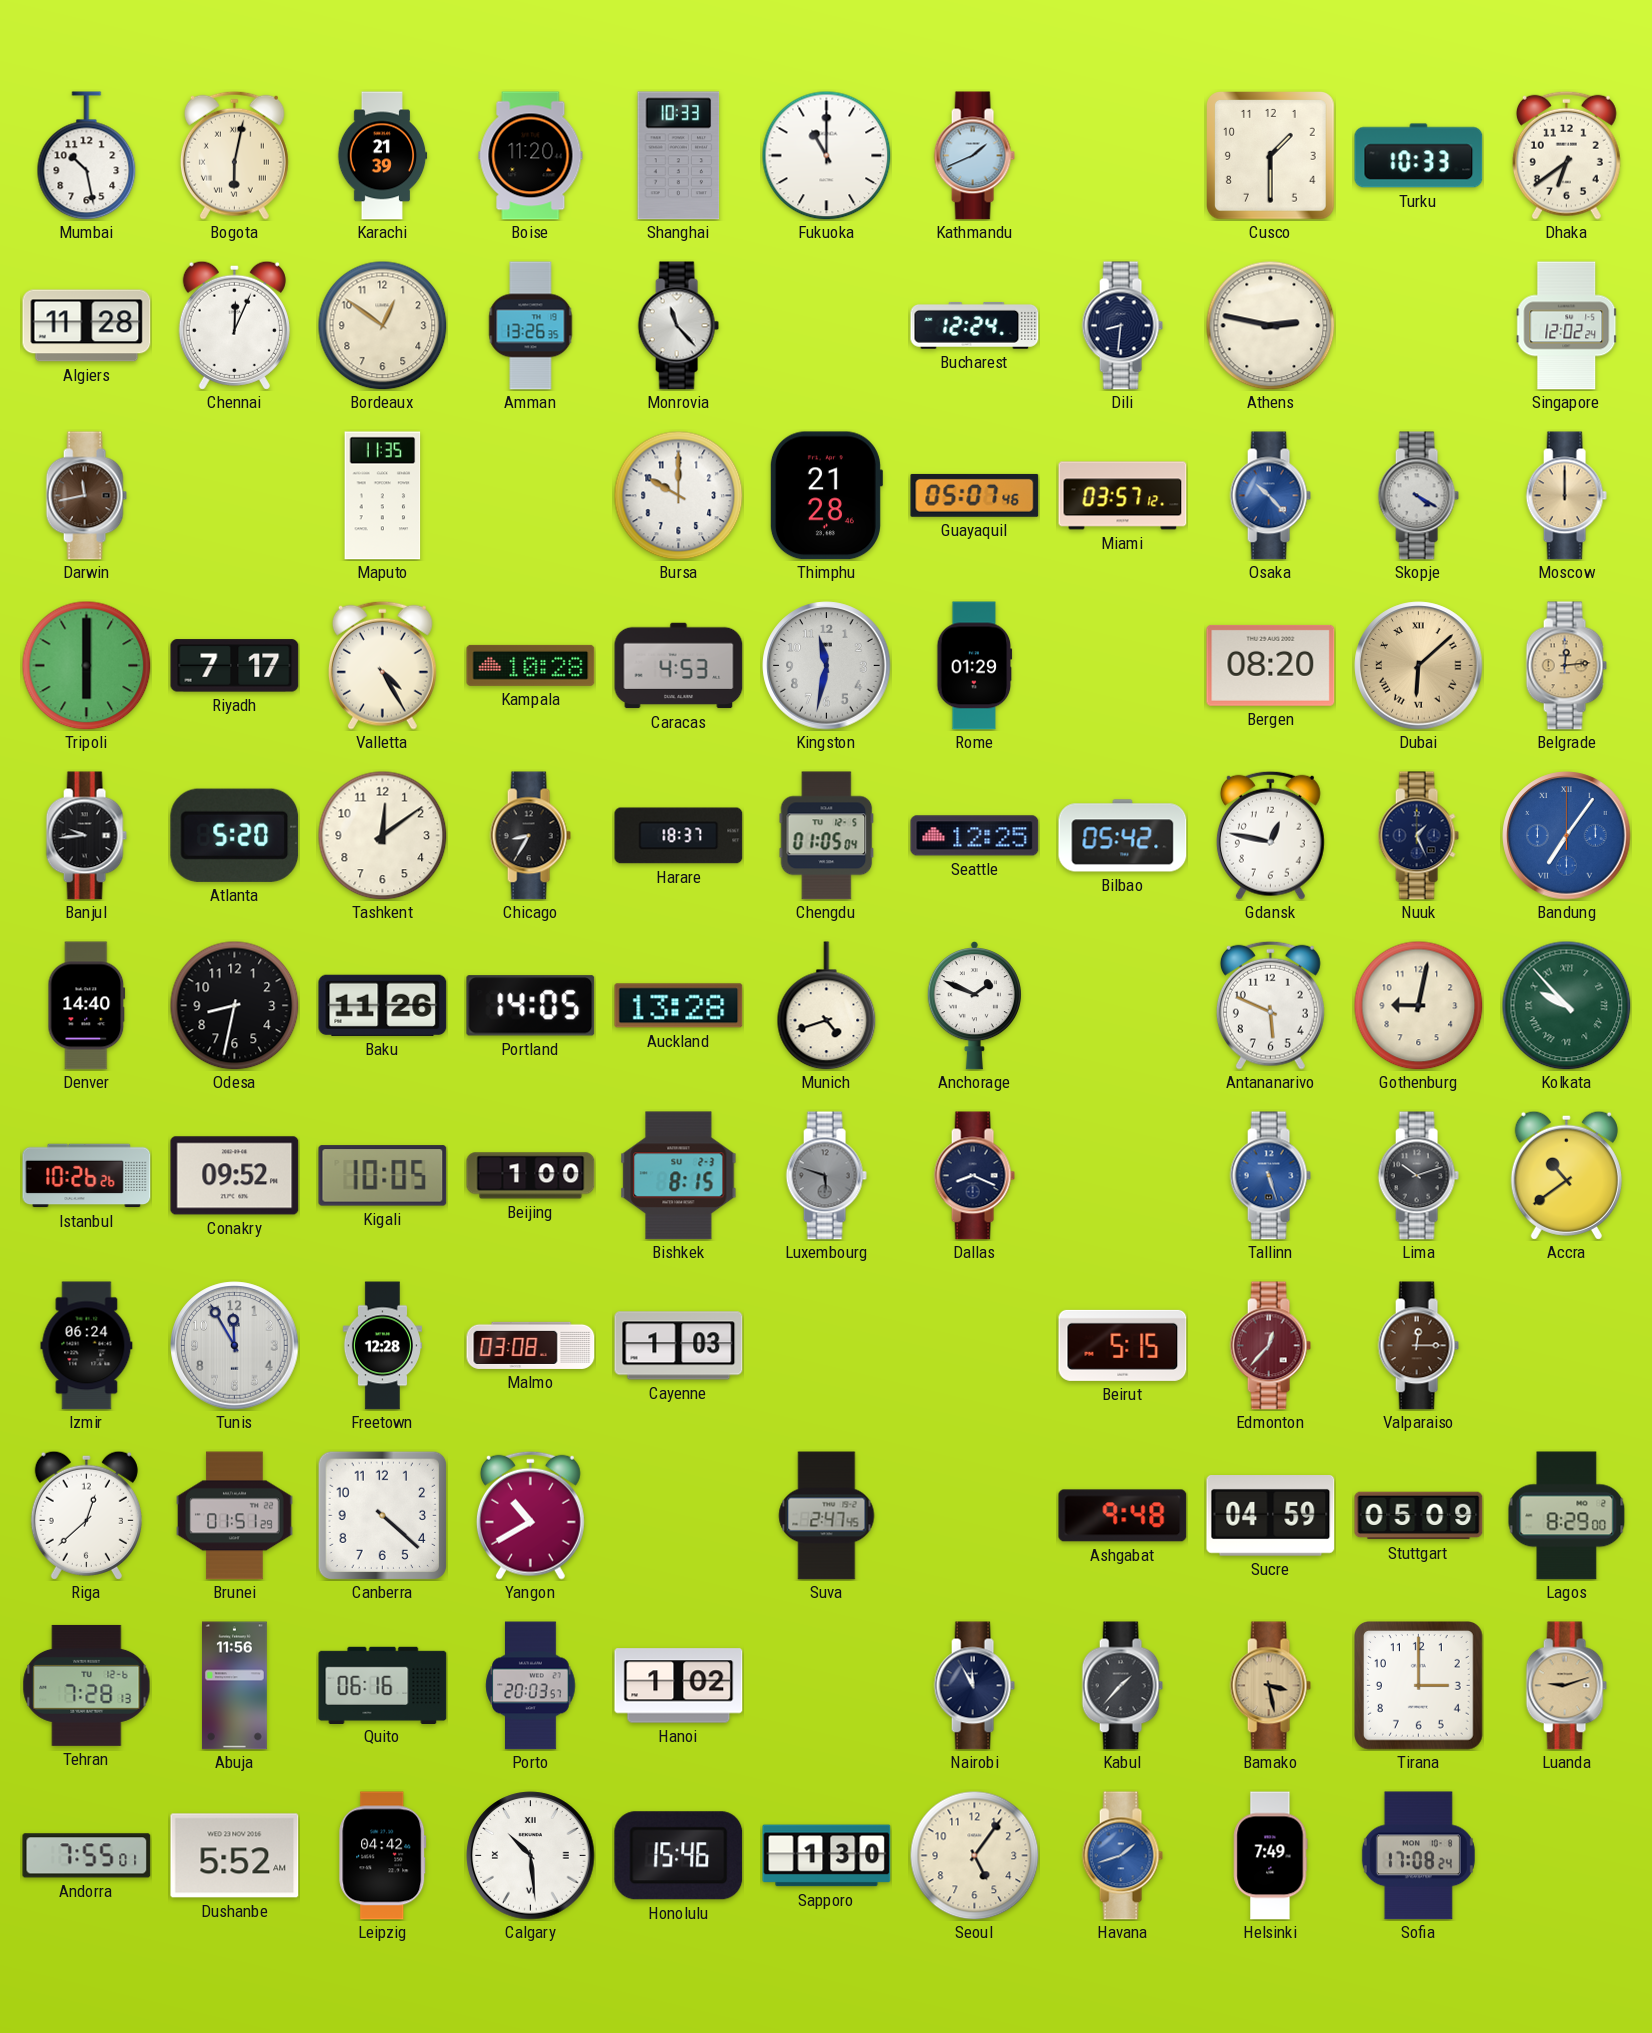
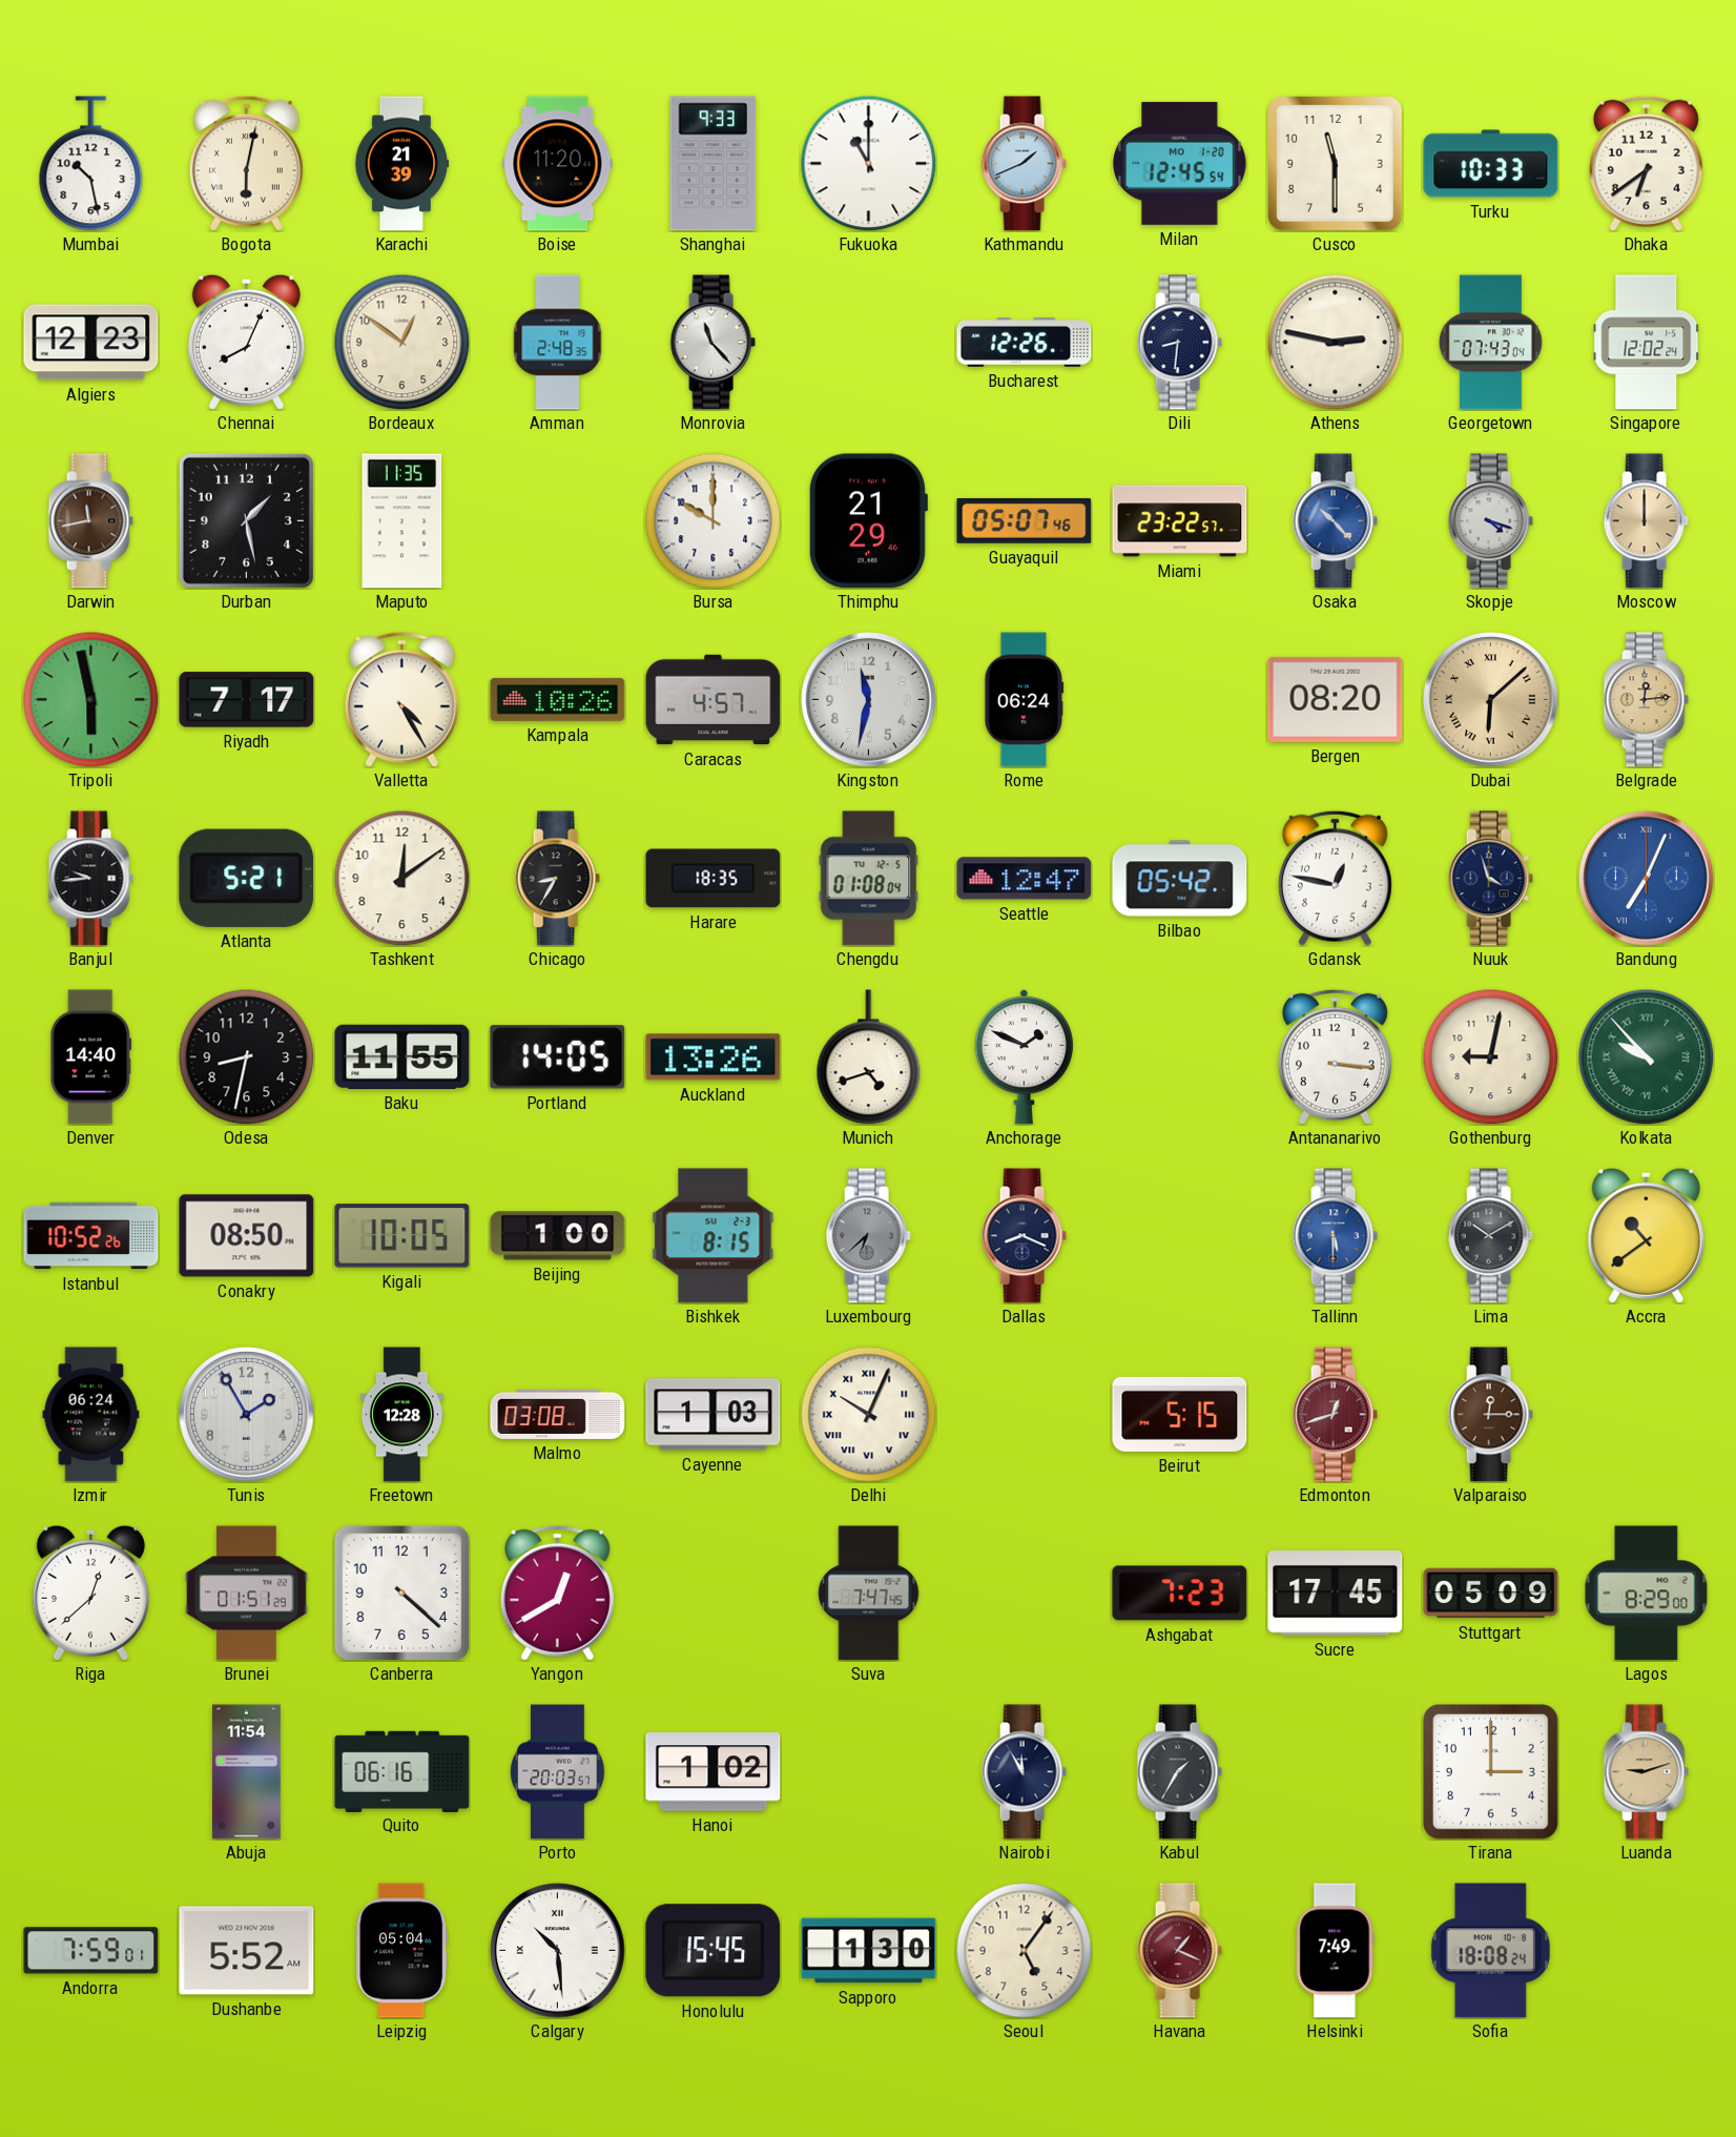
Shanghai: 10:33 -> 9:33 (714, 164)
Milan: none -> 12:45 (1180, 163)
Cusco: 1:30 -> 11:30 (1336, 164)
Algiers: 11:28 -> 12:23 (91, 343)
Chennai: 12:04 -> 8:04 (246, 342)
Amman: 13:26 -> 2:48 (558, 343)
Bucharest: 12:24 -> 12:26 (1025, 342)
Georgetown: none -> 07:43 (1491, 343)
Durban: none -> 1:28 (246, 520)
Thimphu: 21:28 -> 21:29 (868, 521)
Miami: 03:57 -> 23:22 (1180, 521)
Skopje: 4:20 -> 4:18 (1490, 521)
Tripoli: 6:00 -> 5:58 (90, 699)
Kampala: 10:28 -> 10:26 (558, 699)
Caracas: 4:53 -> 4:57 (714, 700)
Rome: 01:29 -> 06:24 (1025, 700)
Atlanta: 5:20 -> 5:21 (247, 878)
Harare: 18:37 -> 18:35 (714, 879)
Chengdu: 01:05 -> 01:08 (869, 879)
Seattle: 12:25 -> 12:47 (1025, 879)
Nuuk: 1:26 -> 3:57 (1490, 879)
Bandung: 7:06 -> 7:04 (1647, 879)
Baku: 11:26 -> 11:55 (402, 1056)
Auckland: 13:28 -> 13:26 (714, 1057)
Antananarivo: 5:49 -> 3:16 (1335, 1056)
Istanbul: 10:26 -> 10:52 (91, 1236)
Conakry: 09:52 -> 08:50 (247, 1236)
Luxembourg: 5:48 -> 6:38 (868, 1236)
Tallinn: 5:27 -> 5:30 (1335, 1236)
Lima: 10:12 -> 10:10 (1490, 1236)
Tunis: 11:55 -> 1:55 (247, 1415)
Delhi: none -> 10:04 (868, 1414)
Edmonton: 12:37 -> 12:42 (1335, 1415)
Yangon: 10:40 -> 12:40 (557, 1593)
Suva: 2:47 -> 7:47 (869, 1594)
Ashgabat: 9:48 -> 7:23 (1180, 1594)
Sucre: 04:59 -> 17:45 (1336, 1594)
Tehran: 7:28 -> none (87, 1685)
Abuja: 11:56 -> 11:54 (246, 1772)
Kabul: 1:37 -> 1:35 (1179, 1772)
Bamako: 3:28 -> none (1270, 1686)
Andorra: 7:55 -> 7:59 (91, 1951)
Leipzig: 04:42 -> 05:04 (402, 1951)
Honolulu: 15:46 -> 15:45 (714, 1951)
Havana: 1:42 -> 1:19 (1179, 1951)
Havana dial: blue -> burgundy (1179, 1951)
Sofia: 17:08 -> 18:08 (1490, 1951)
